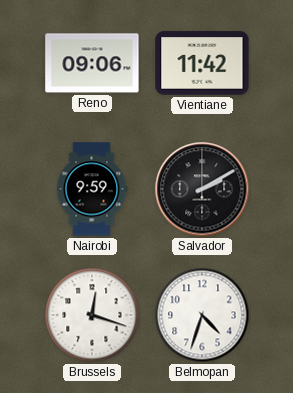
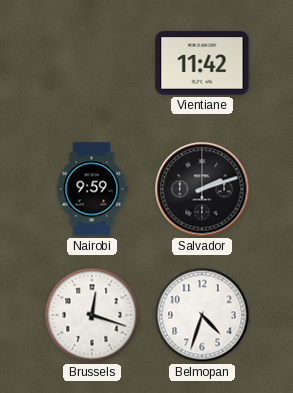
Reno: 09:06 -> none (92, 63)
Salvador: 2:10 -> 2:12 (202, 189)
